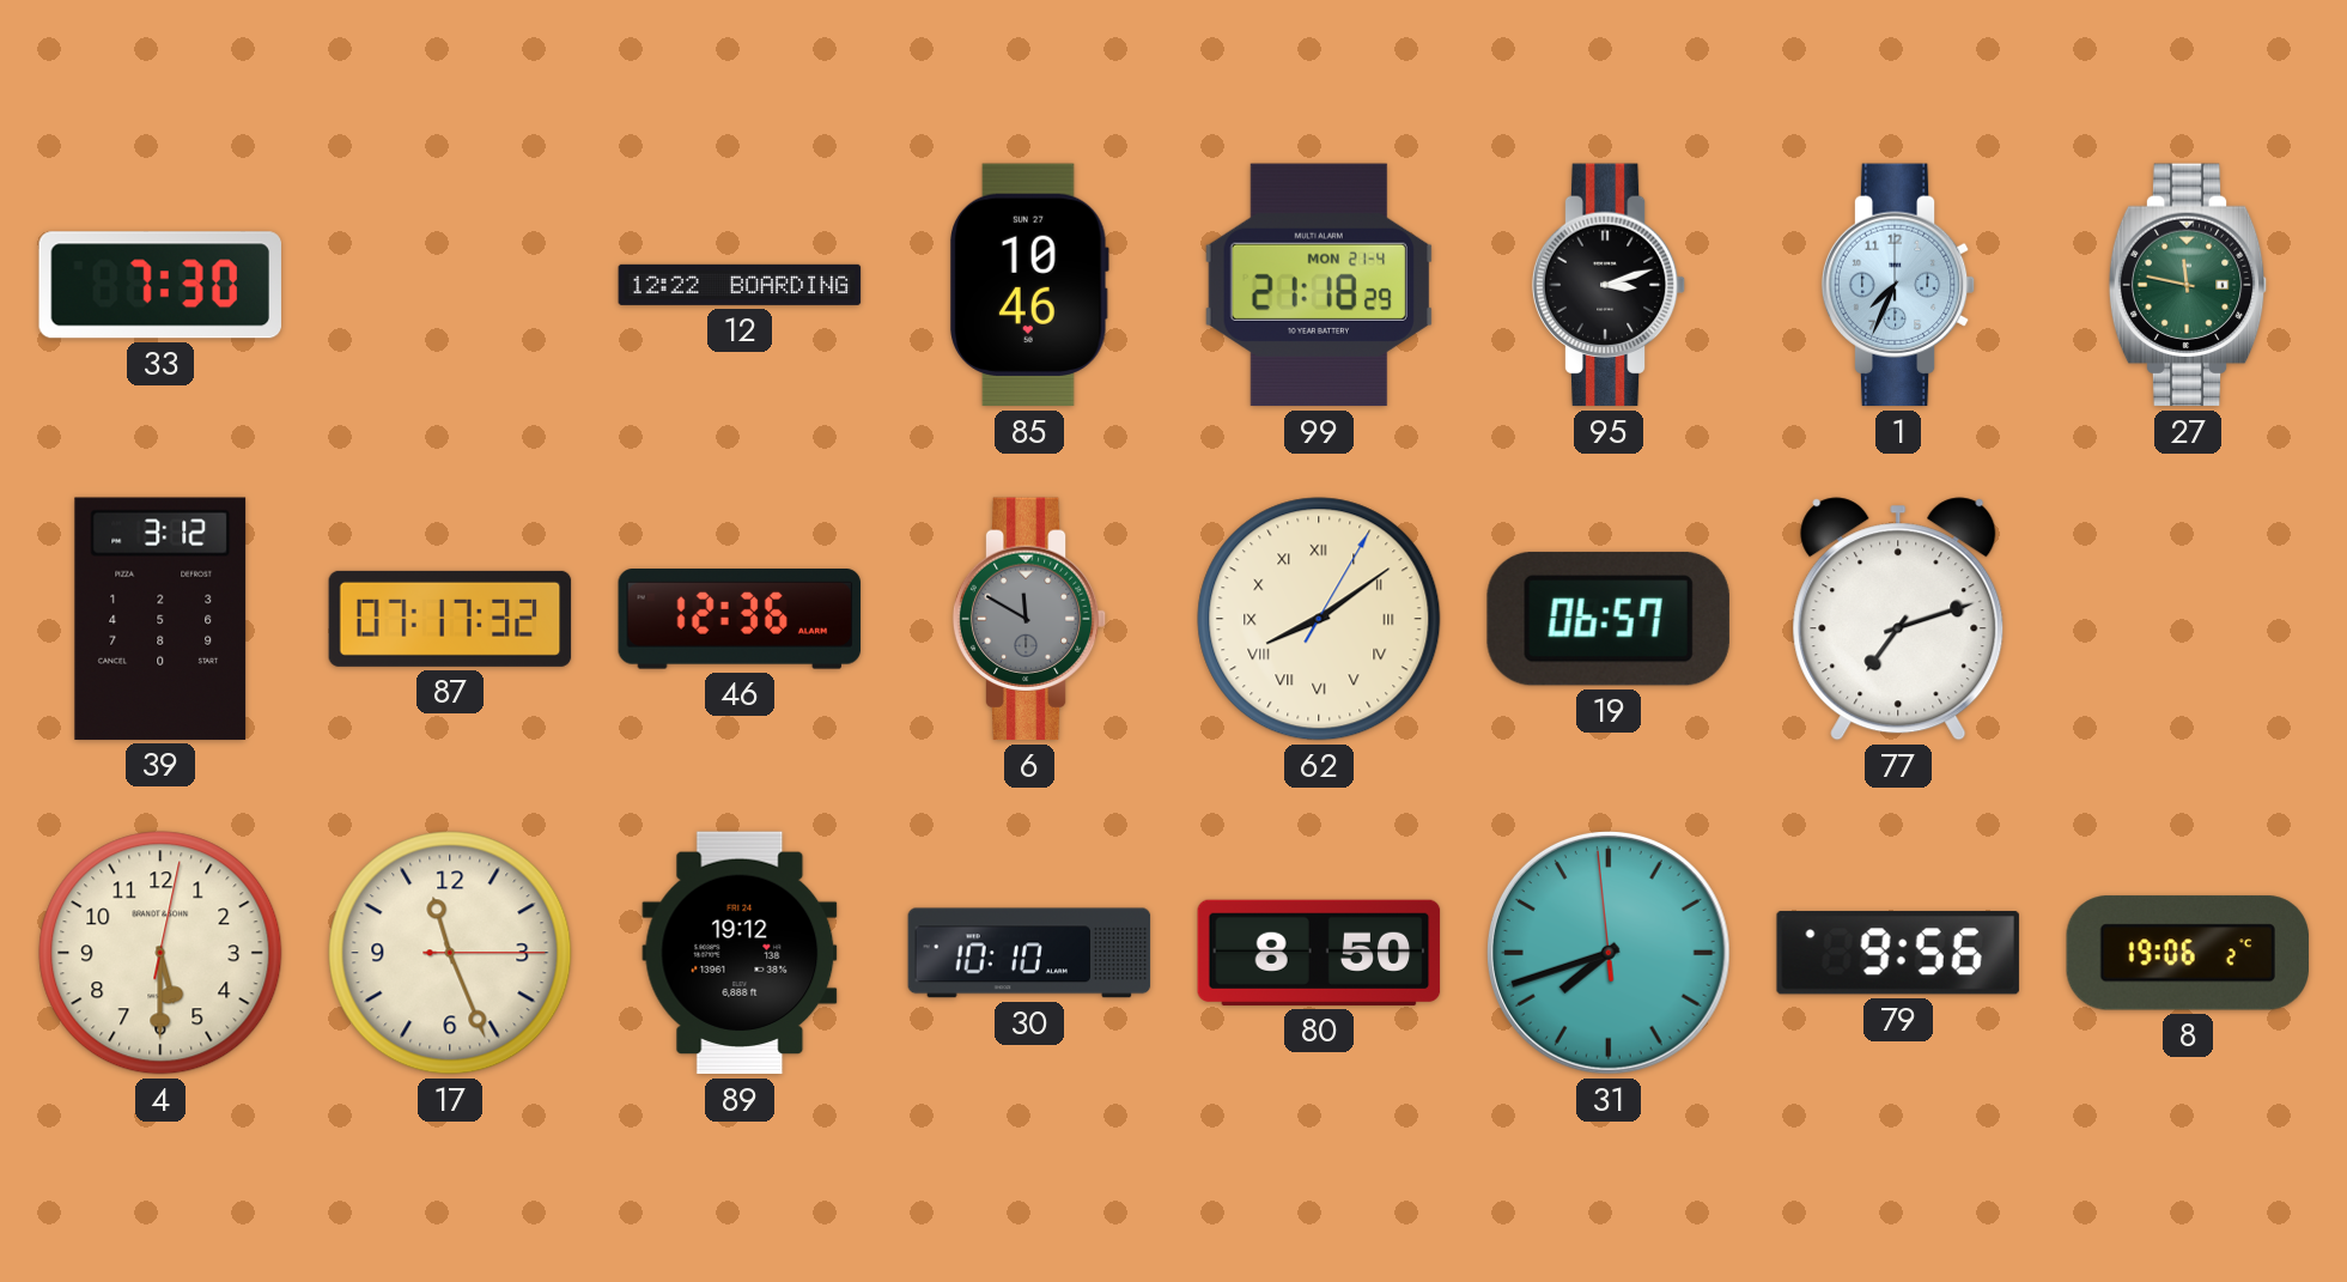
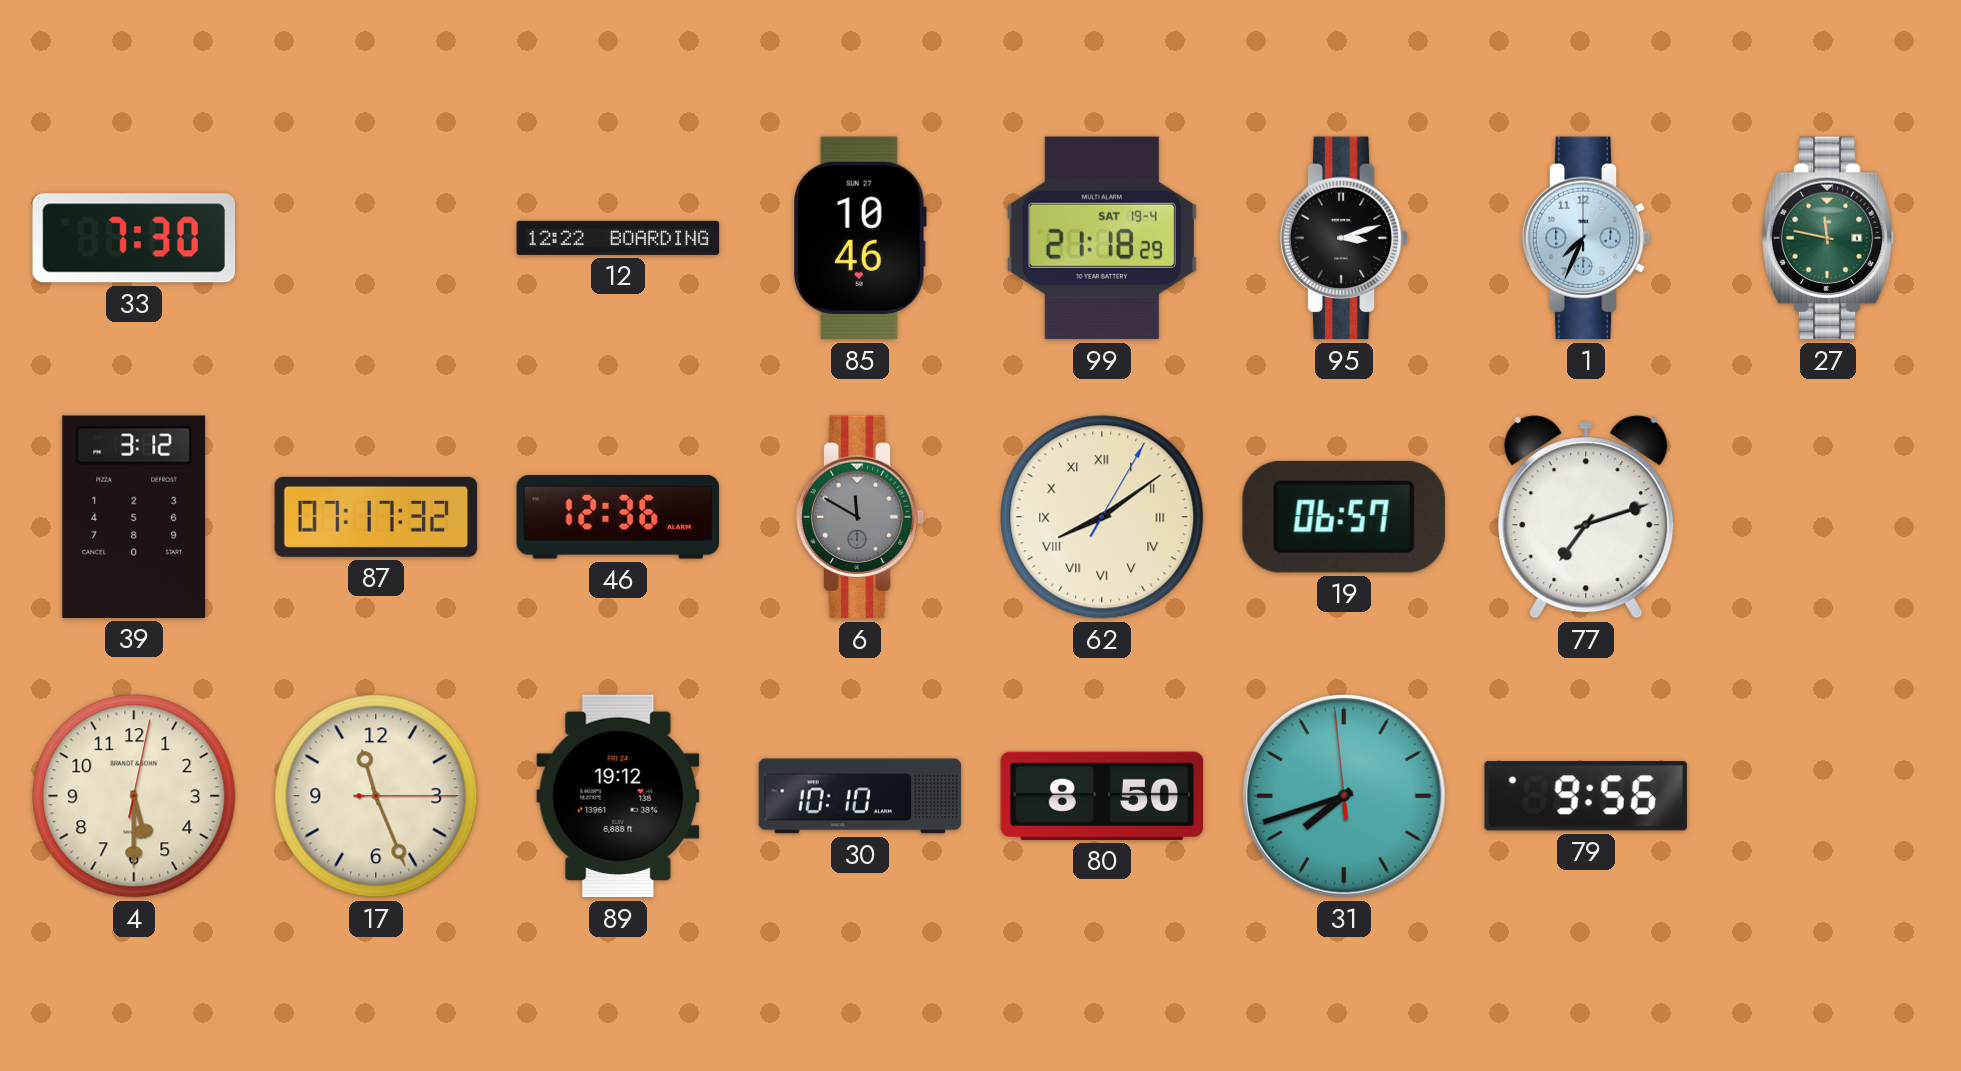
99 date: MON 21-4 -> SAT 19-4 (1102, 238)
8: 19:06 -> none (2187, 953)
